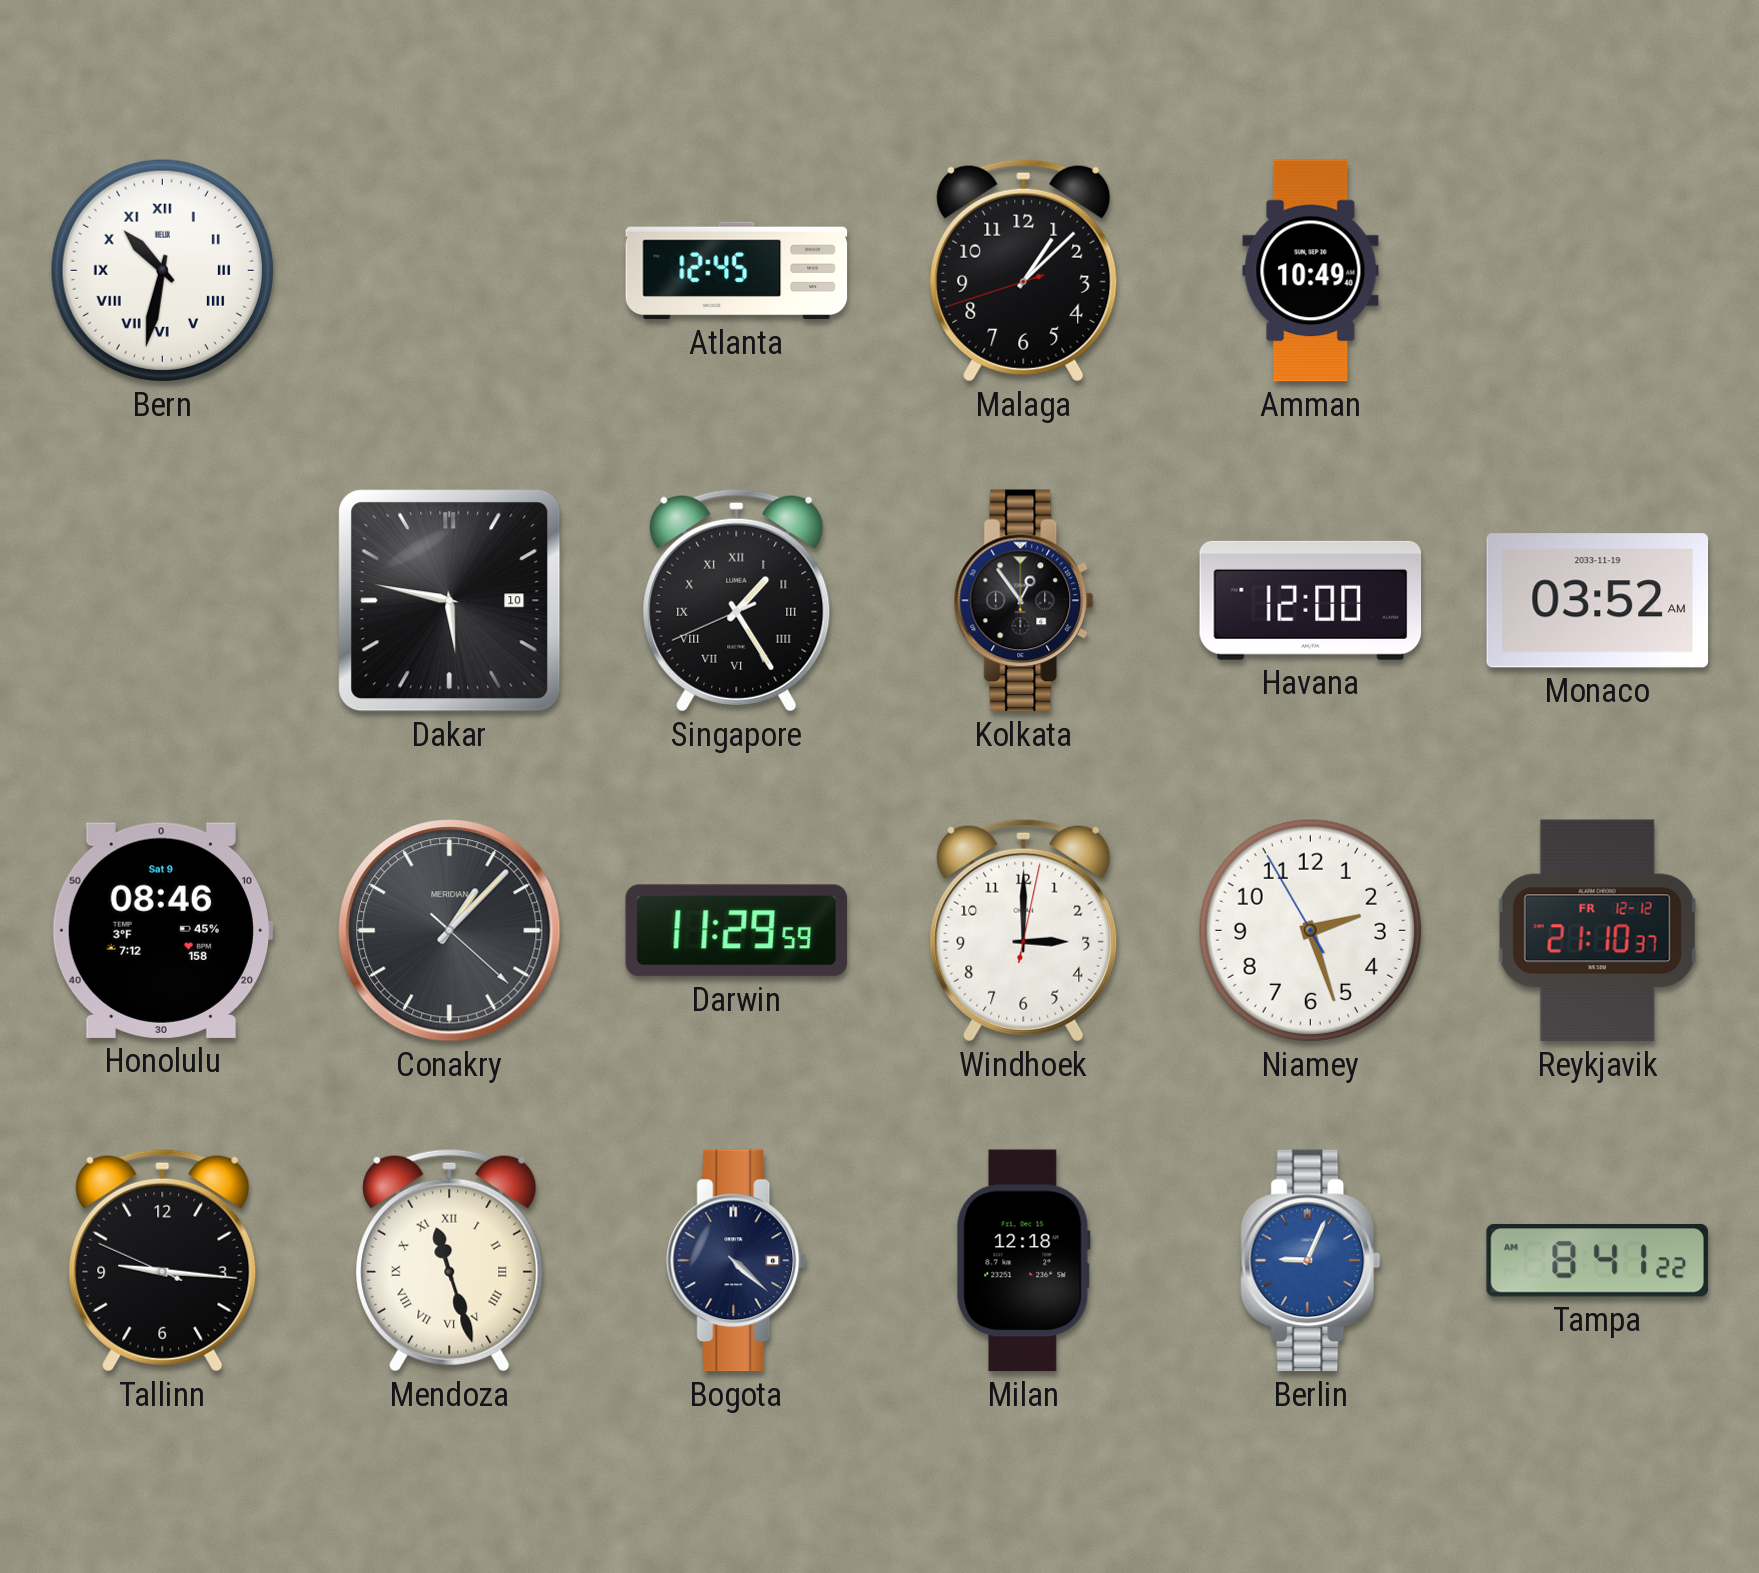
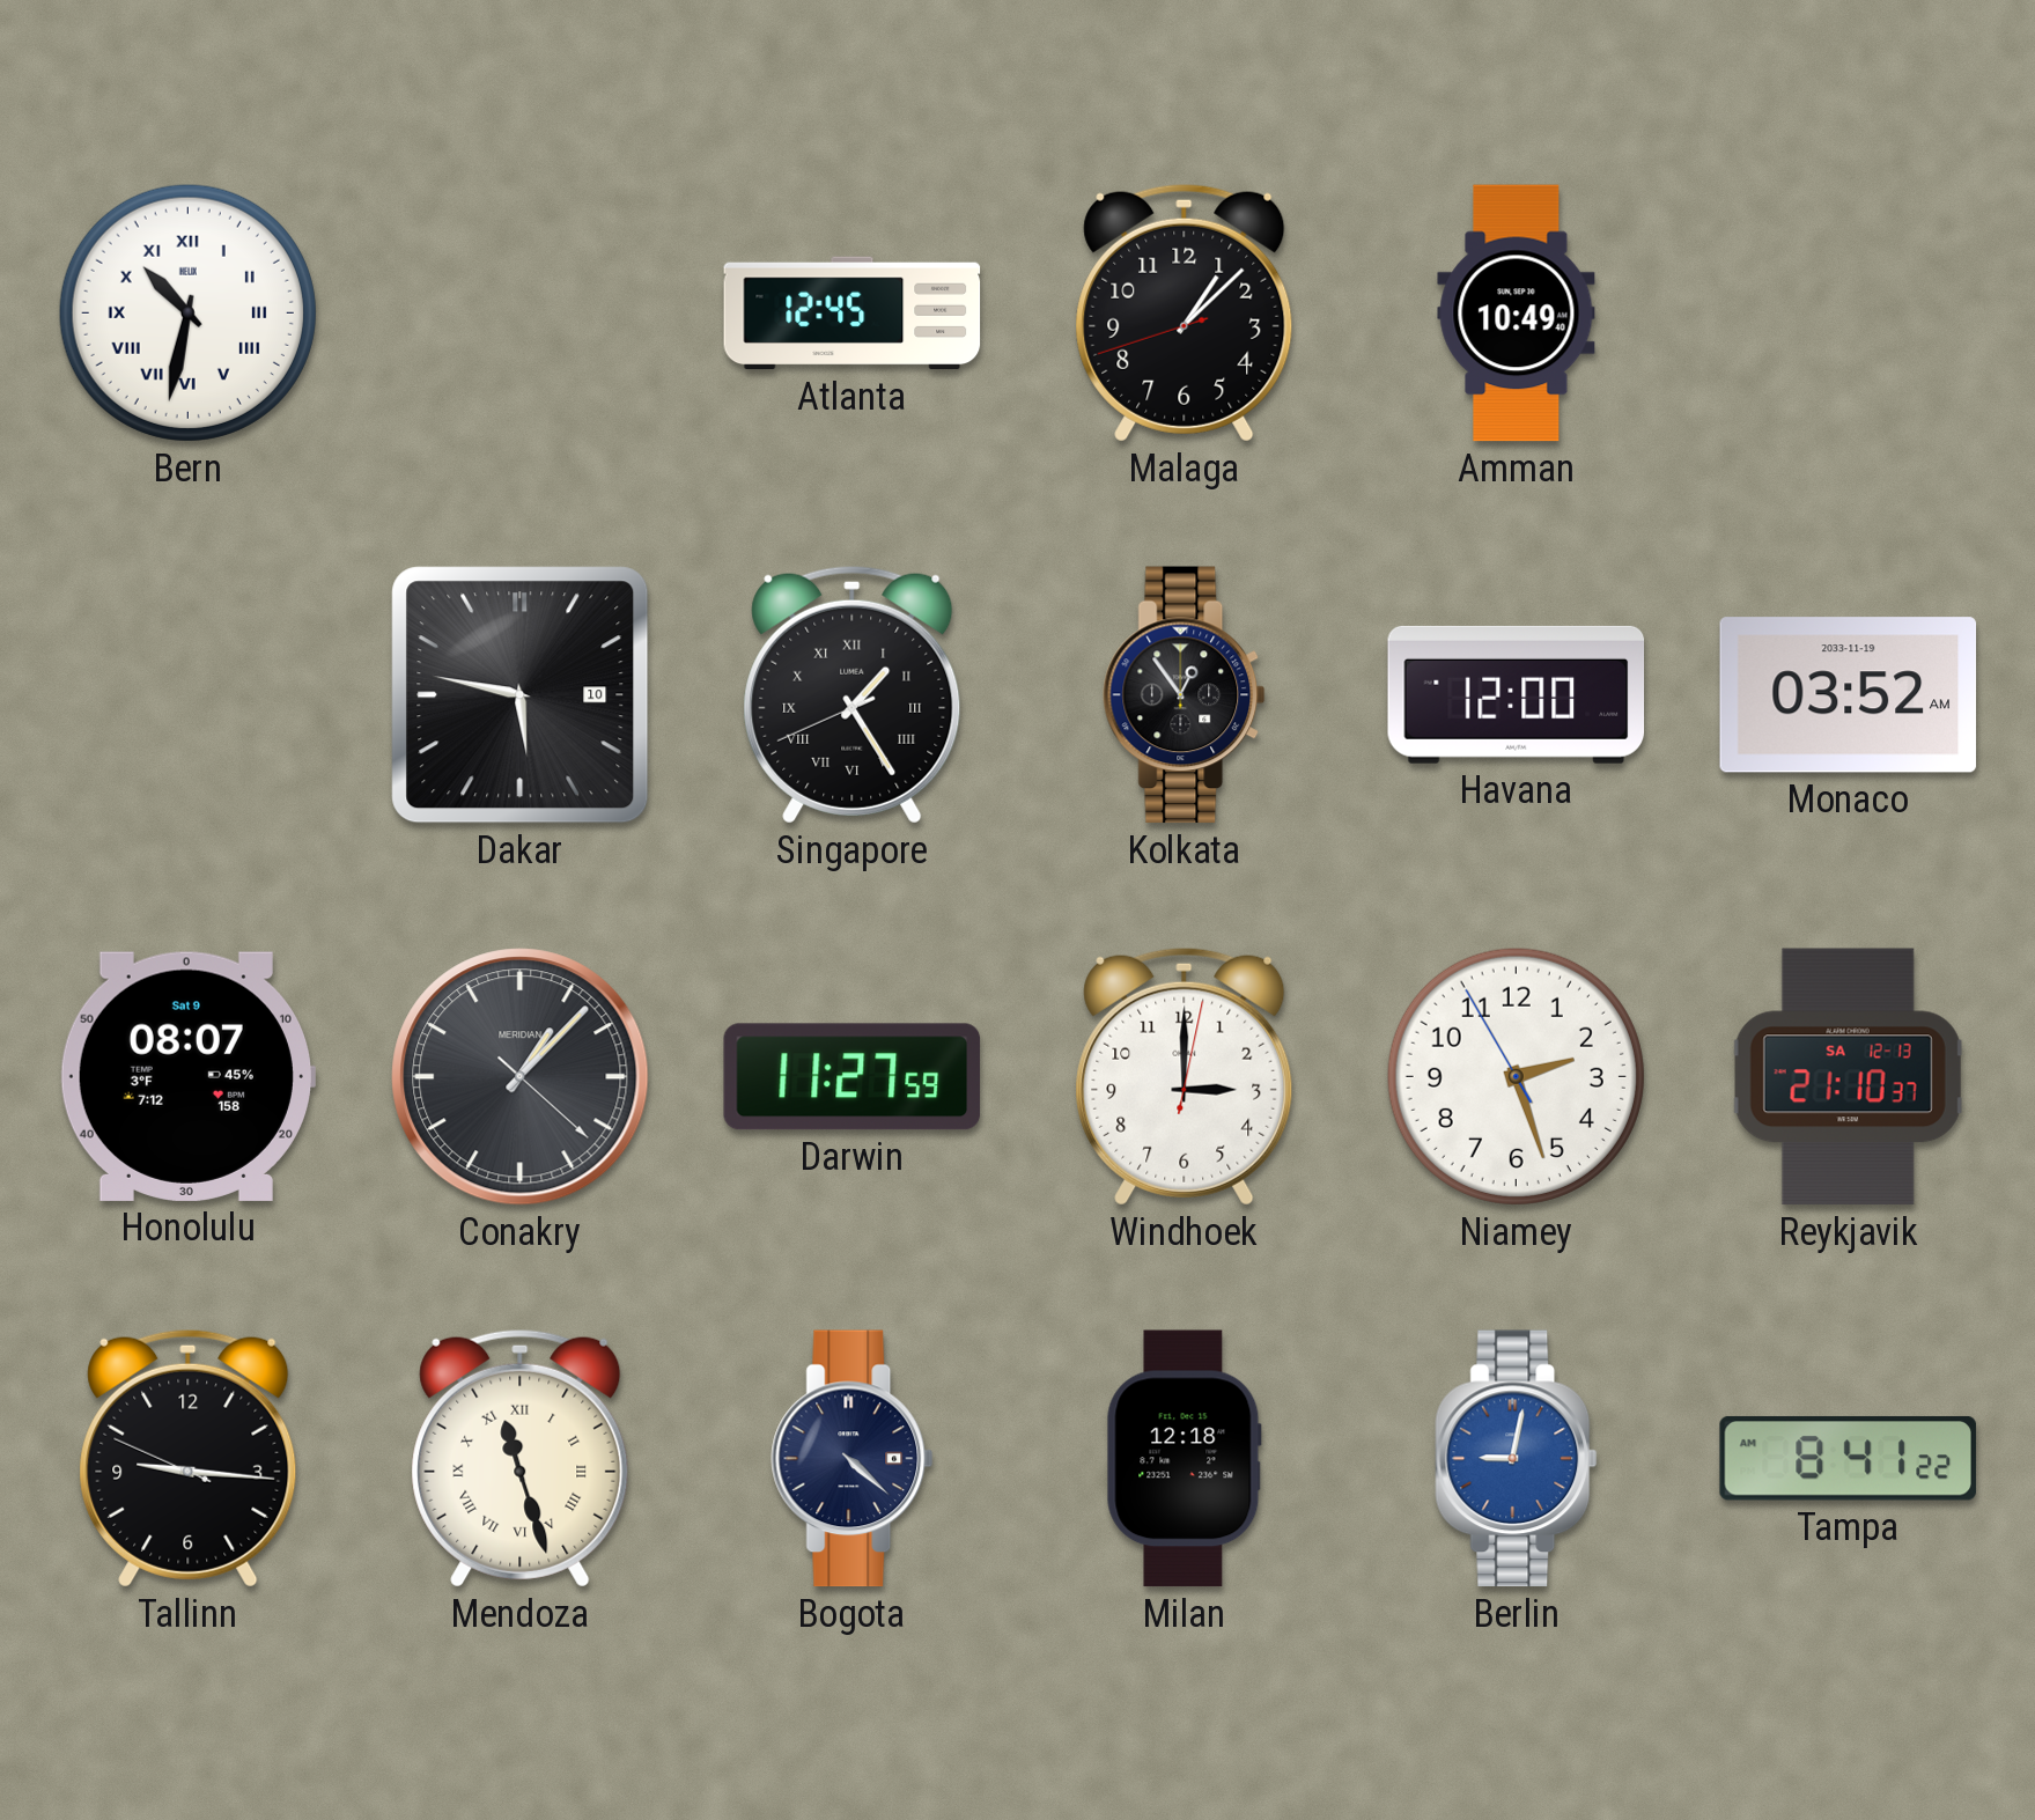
Honolulu: 08:46 -> 08:07 (186, 1076)
Darwin: 11:29 -> 11:27 (853, 1077)
Reykjavik date: FR 12-12 -> SA 12-13 (1848, 1077)
Berlin: 9:04 -> 9:02 (1517, 1459)
